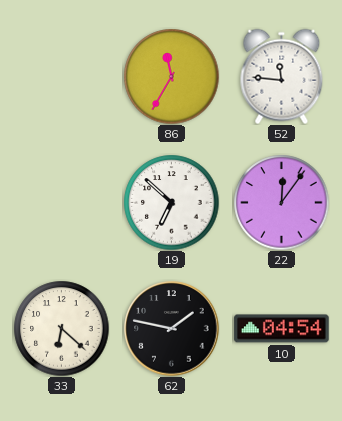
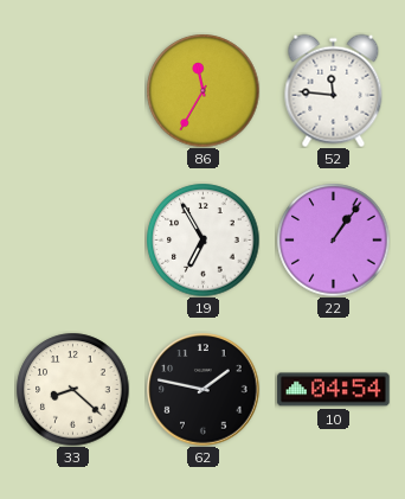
19: 6:52 -> 6:55 (202, 239)
22: 12:06 -> 1:06 (333, 239)
33: 6:22 -> 8:22 (72, 389)
